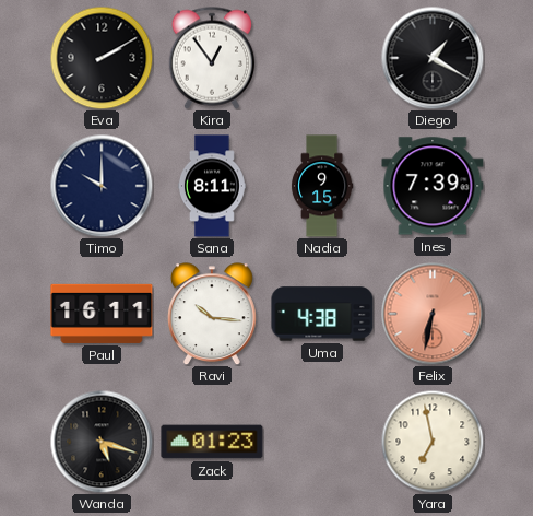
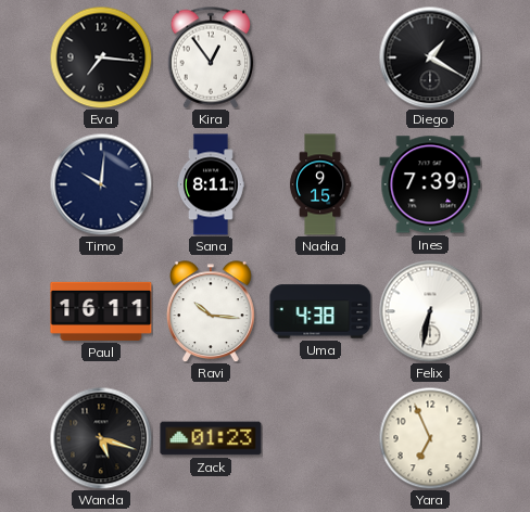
Eva: 2:10 -> 7:16 (101, 57)
Timo: 10:00 -> 10:01 (101, 184)
Felix dial: salmon -> white (430, 311)
Yara: 6:58 -> 6:56 (430, 438)
